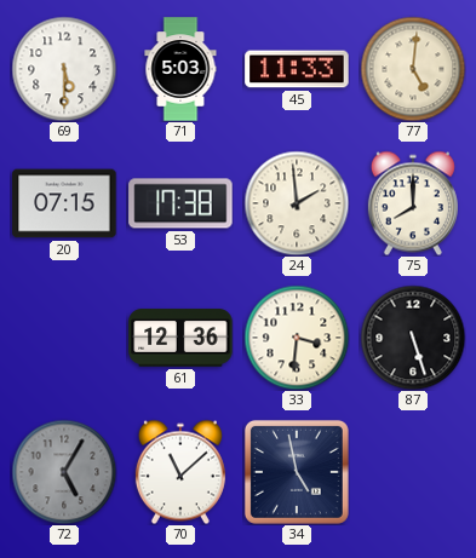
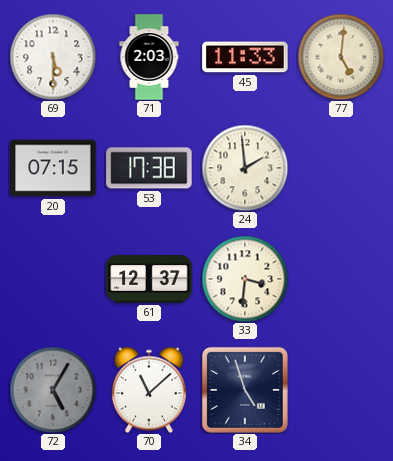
71: 5:03 -> 2:03 (149, 57)
75: 8:00 -> none (413, 203)
61: 12:36 -> 12:37 (149, 279)
87: 5:27 -> none (413, 338)
34: 4:58 -> 4:57 (245, 390)
